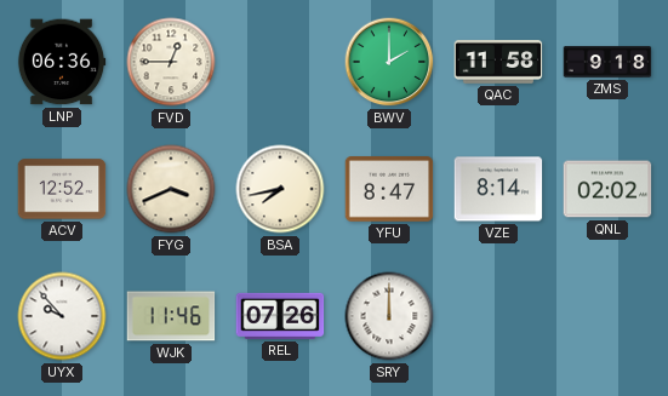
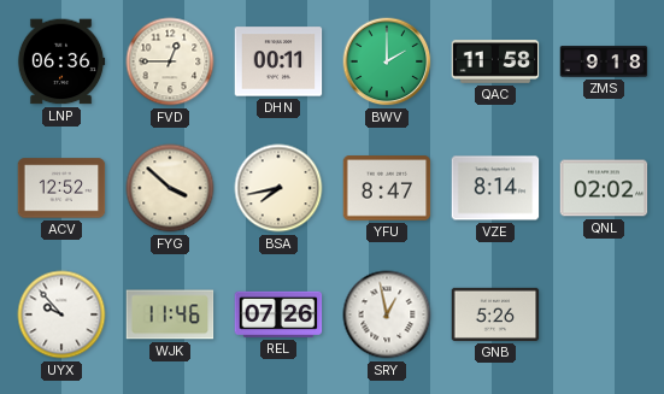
DHN: none -> 00:11 (278, 61)
FYG: 3:41 -> 3:52 (170, 188)
SRY: 12:00 -> 12:58 (387, 314)
GNB: none -> 5:26 (495, 314)
